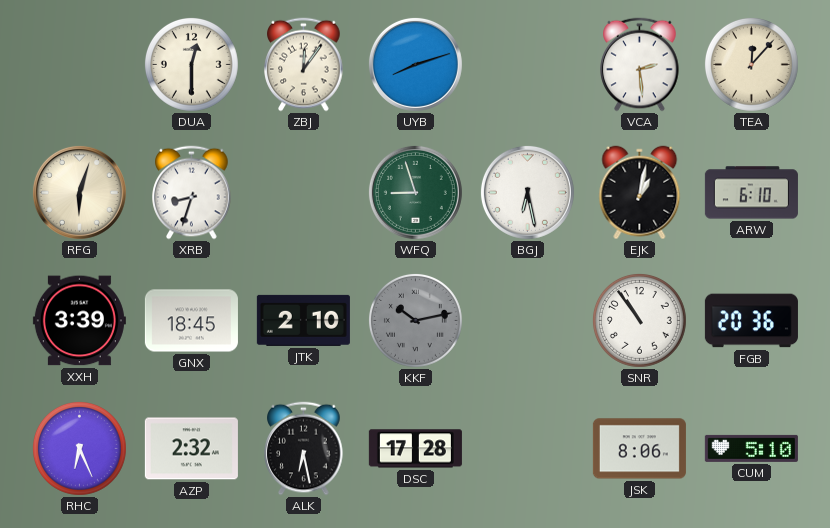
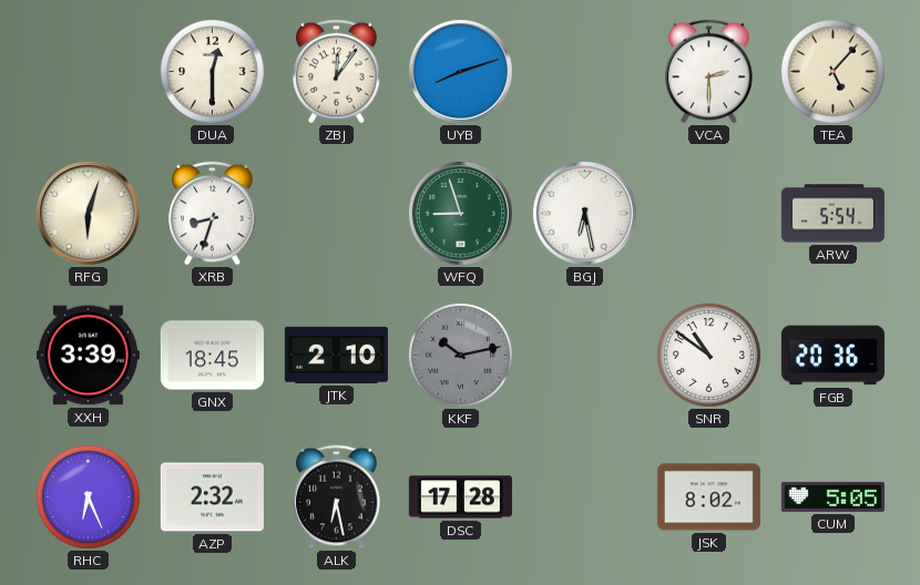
VCA: 2:29 -> 2:30 (709, 72)
TEA: 12:07 -> 5:07 (832, 71)
EJK: 1:02 -> none (640, 193)
ARW: 6:10 -> 5:54 (832, 214)
SNR: 10:54 -> 10:51 (708, 355)
JSK: 8:06 -> 8:02 (708, 497)
CUM: 5:10 -> 5:05 (832, 496)
